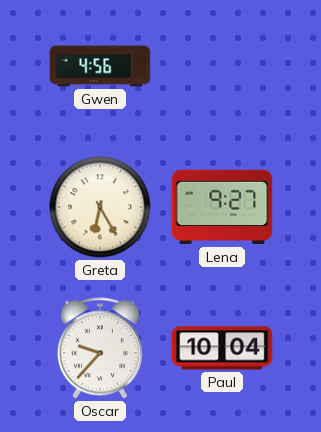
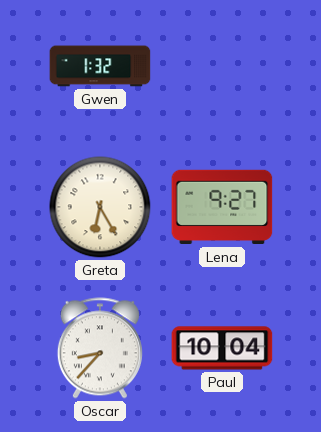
Gwen: 4:56 -> 1:32 (100, 66)
Oscar: 9:37 -> 8:37 (100, 348)
